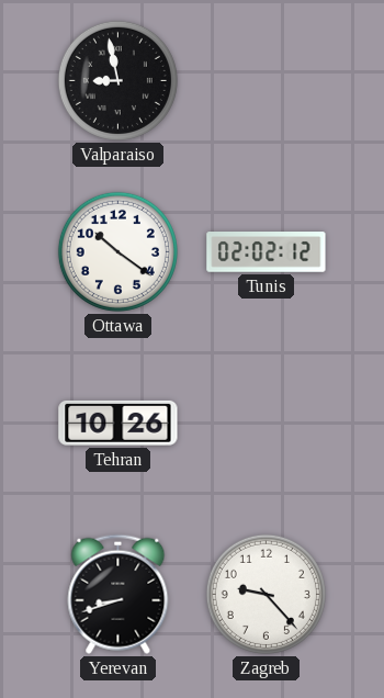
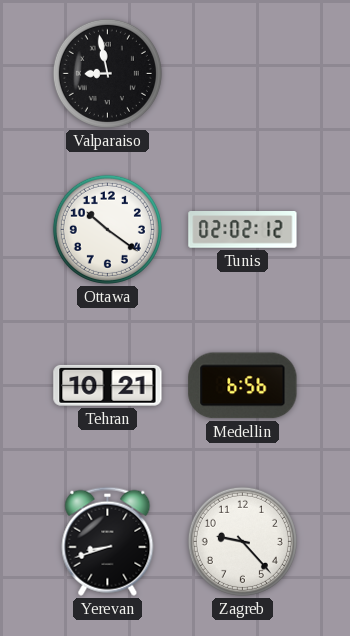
Tehran: 10:26 -> 10:21 (108, 385)
Medellin: none -> 6:56 (243, 386)
